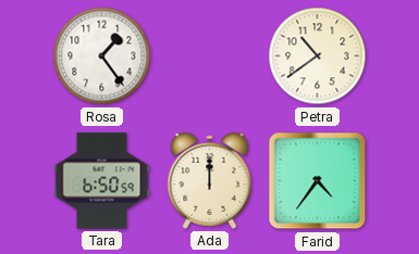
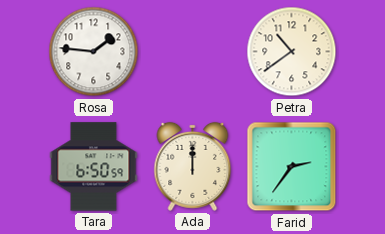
Rosa: 1:24 -> 1:46 (94, 52)
Farid: 4:36 -> 2:36 (292, 167)
